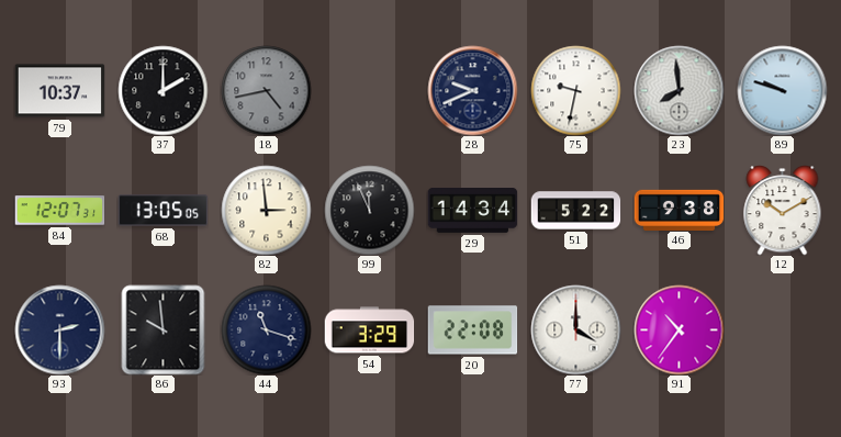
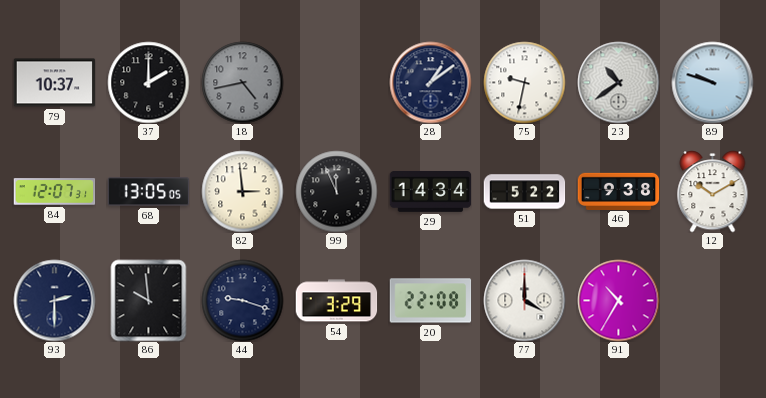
28: 9:41 -> 1:09 (430, 82)
23: 7:59 -> 10:39 (618, 82)
44: 11:18 -> 9:18 (242, 300)
91: 10:36 -> 10:35 (618, 300)
